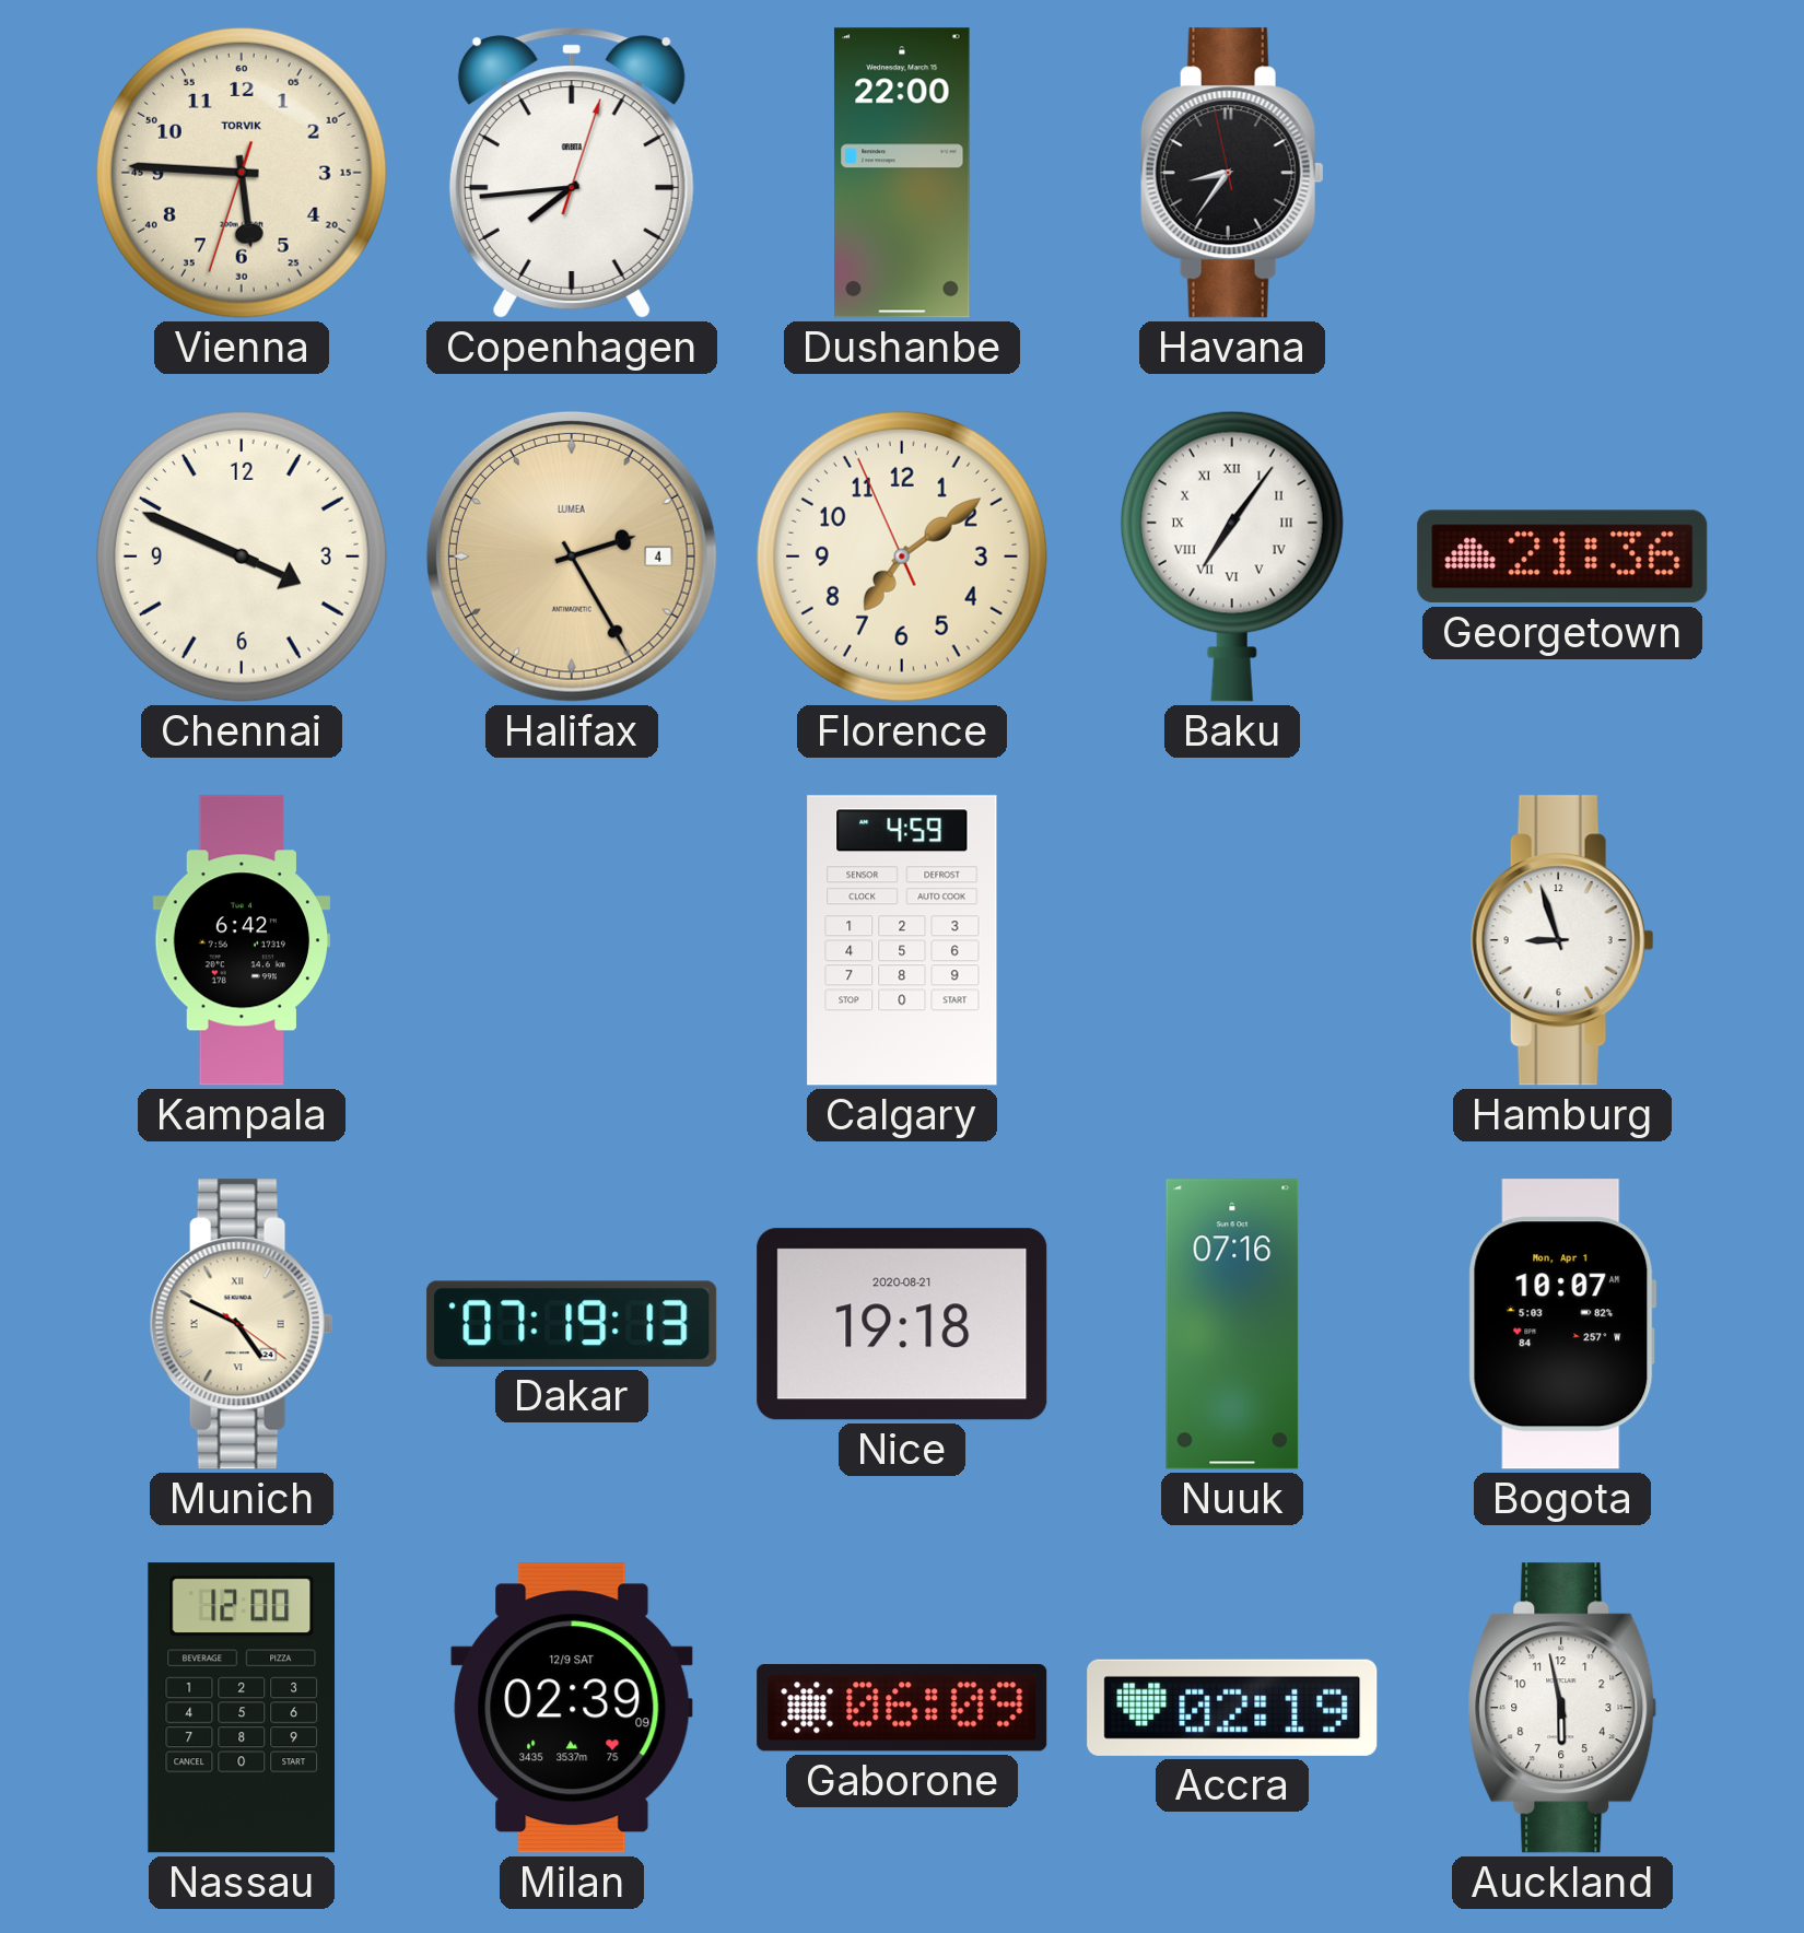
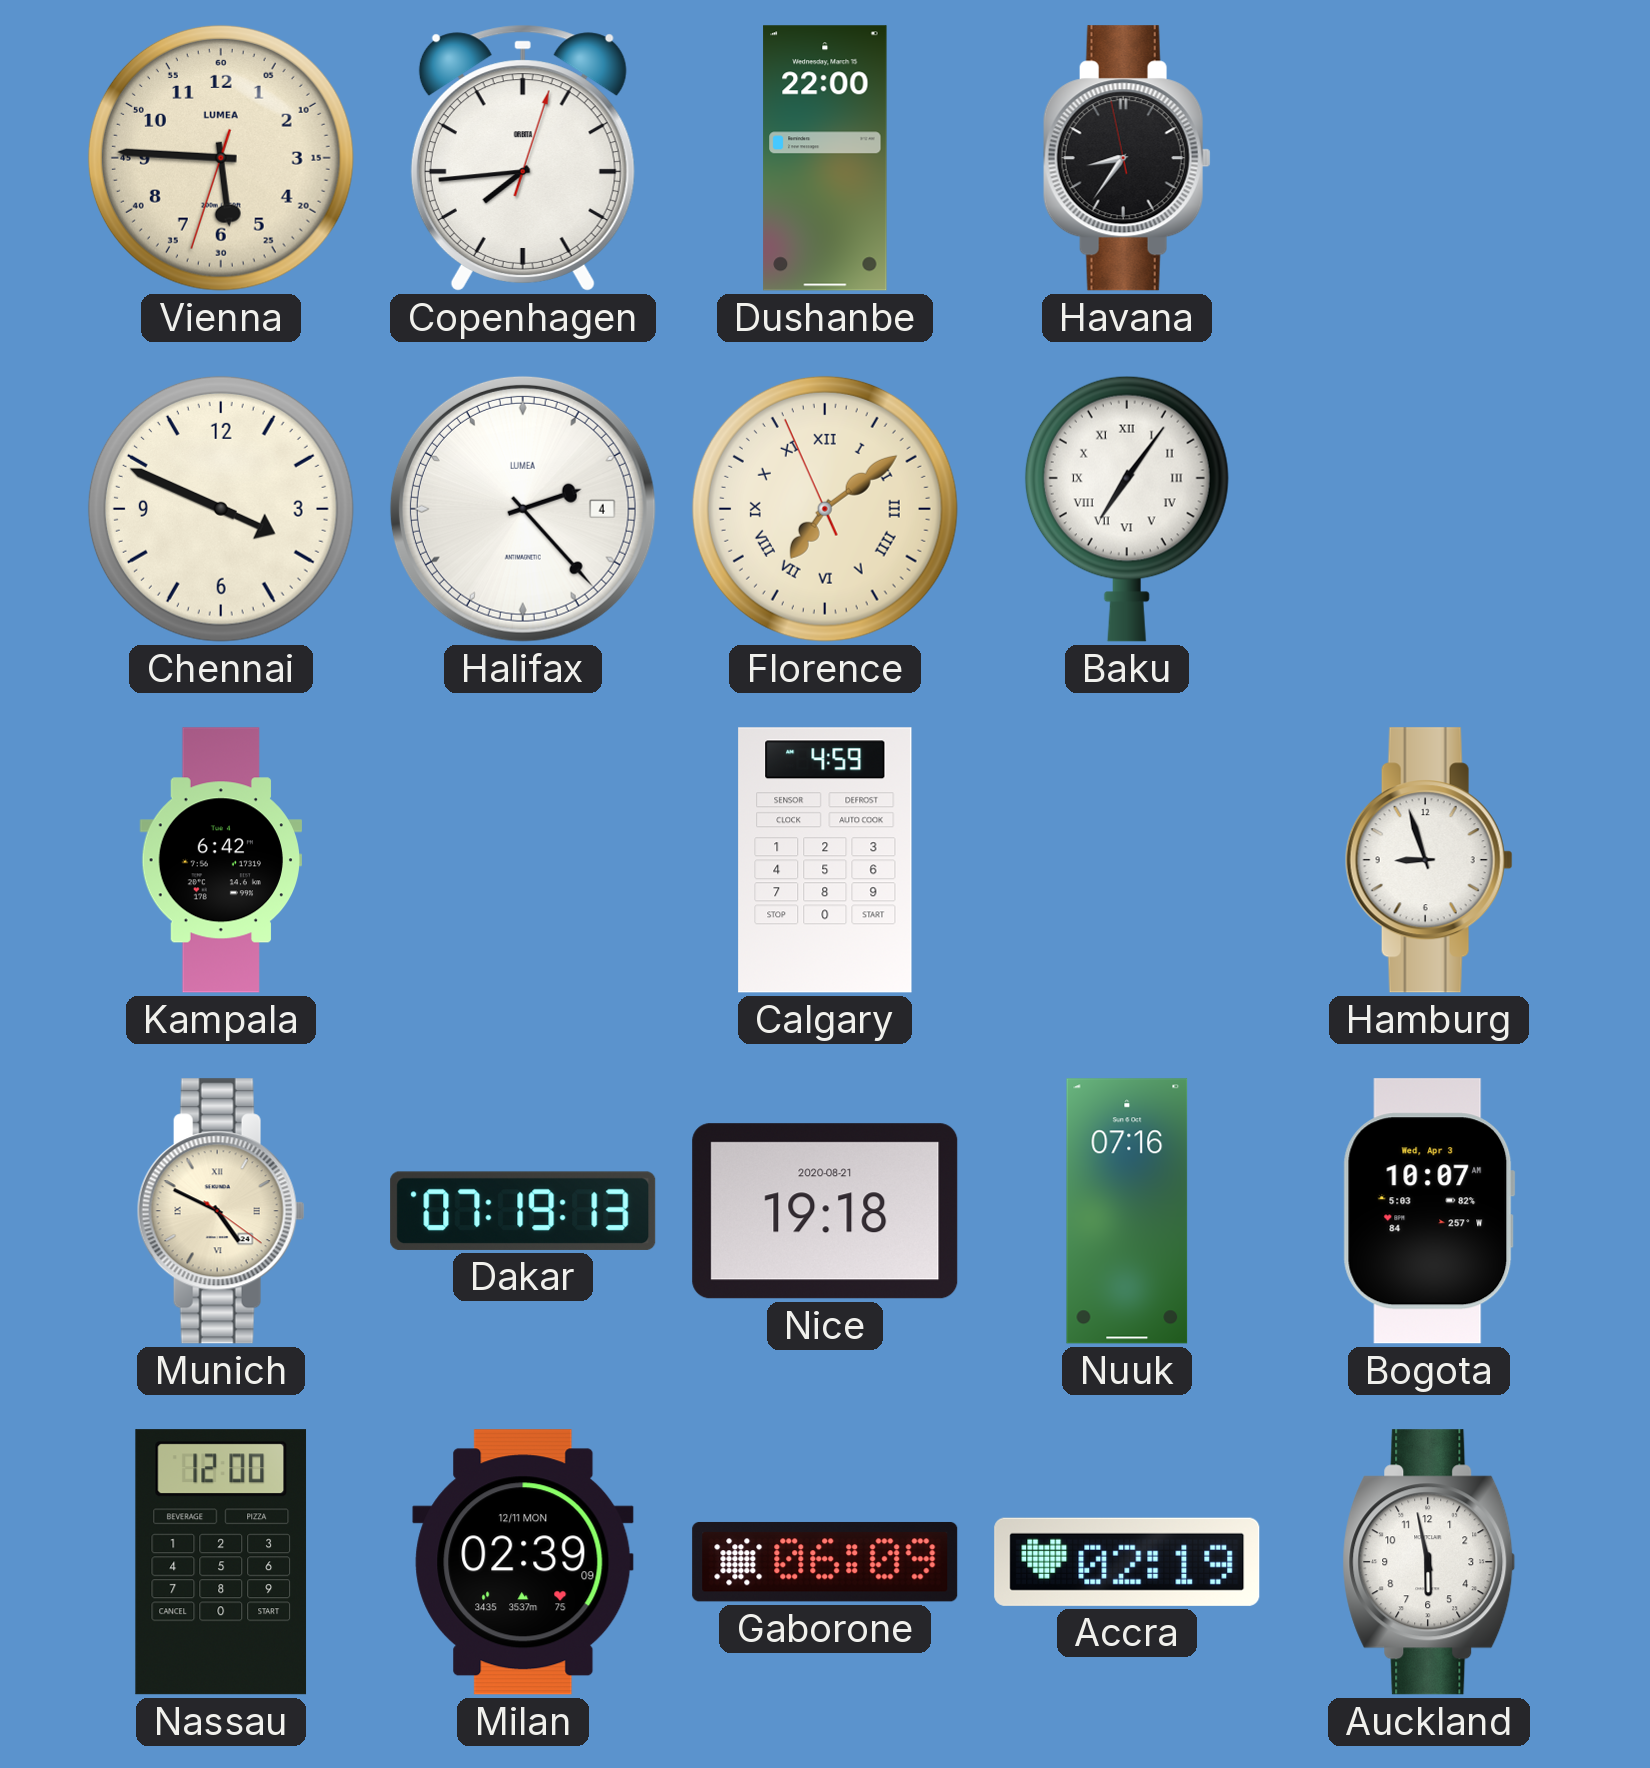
Vienna brand: TORVIK -> LUMEA (221, 158)
Halifax: 2:25 -> 2:23 (523, 509)
Halifax dial: champagne -> white (523, 509)
Florence numerals: Arabic -> Roman (825, 509)
Georgetown: 21:36 -> none (1562, 557)
Bogota date: Mon, Apr 1 -> Wed, Apr 3 (1429, 1211)
Milan date: 12/9 SAT -> 12/11 MON (523, 1562)
